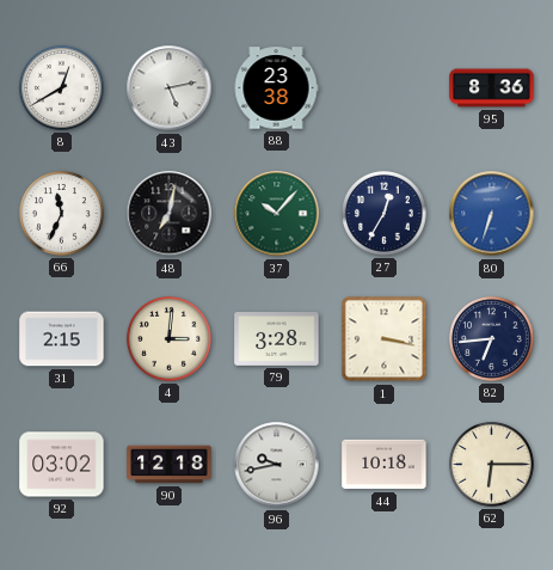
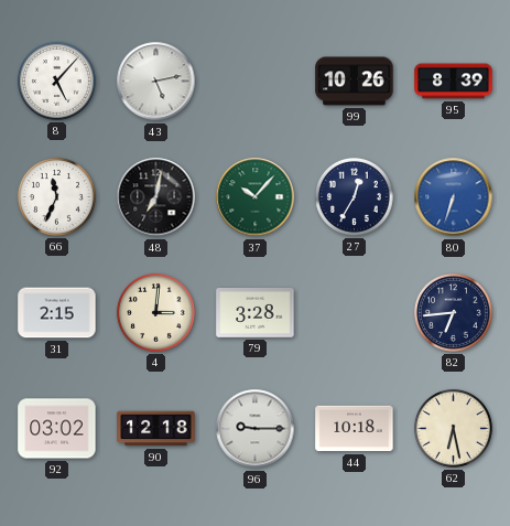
8: 12:40 -> 5:07 (56, 80)
88: 23:38 -> none (276, 88)
99: none -> 10:26 (355, 82)
95: 8:36 -> 8:39 (454, 82)
1: 3:17 -> none (385, 339)
96: 9:43 -> 9:15 (256, 429)
62: 6:15 -> 6:28 (453, 428)
